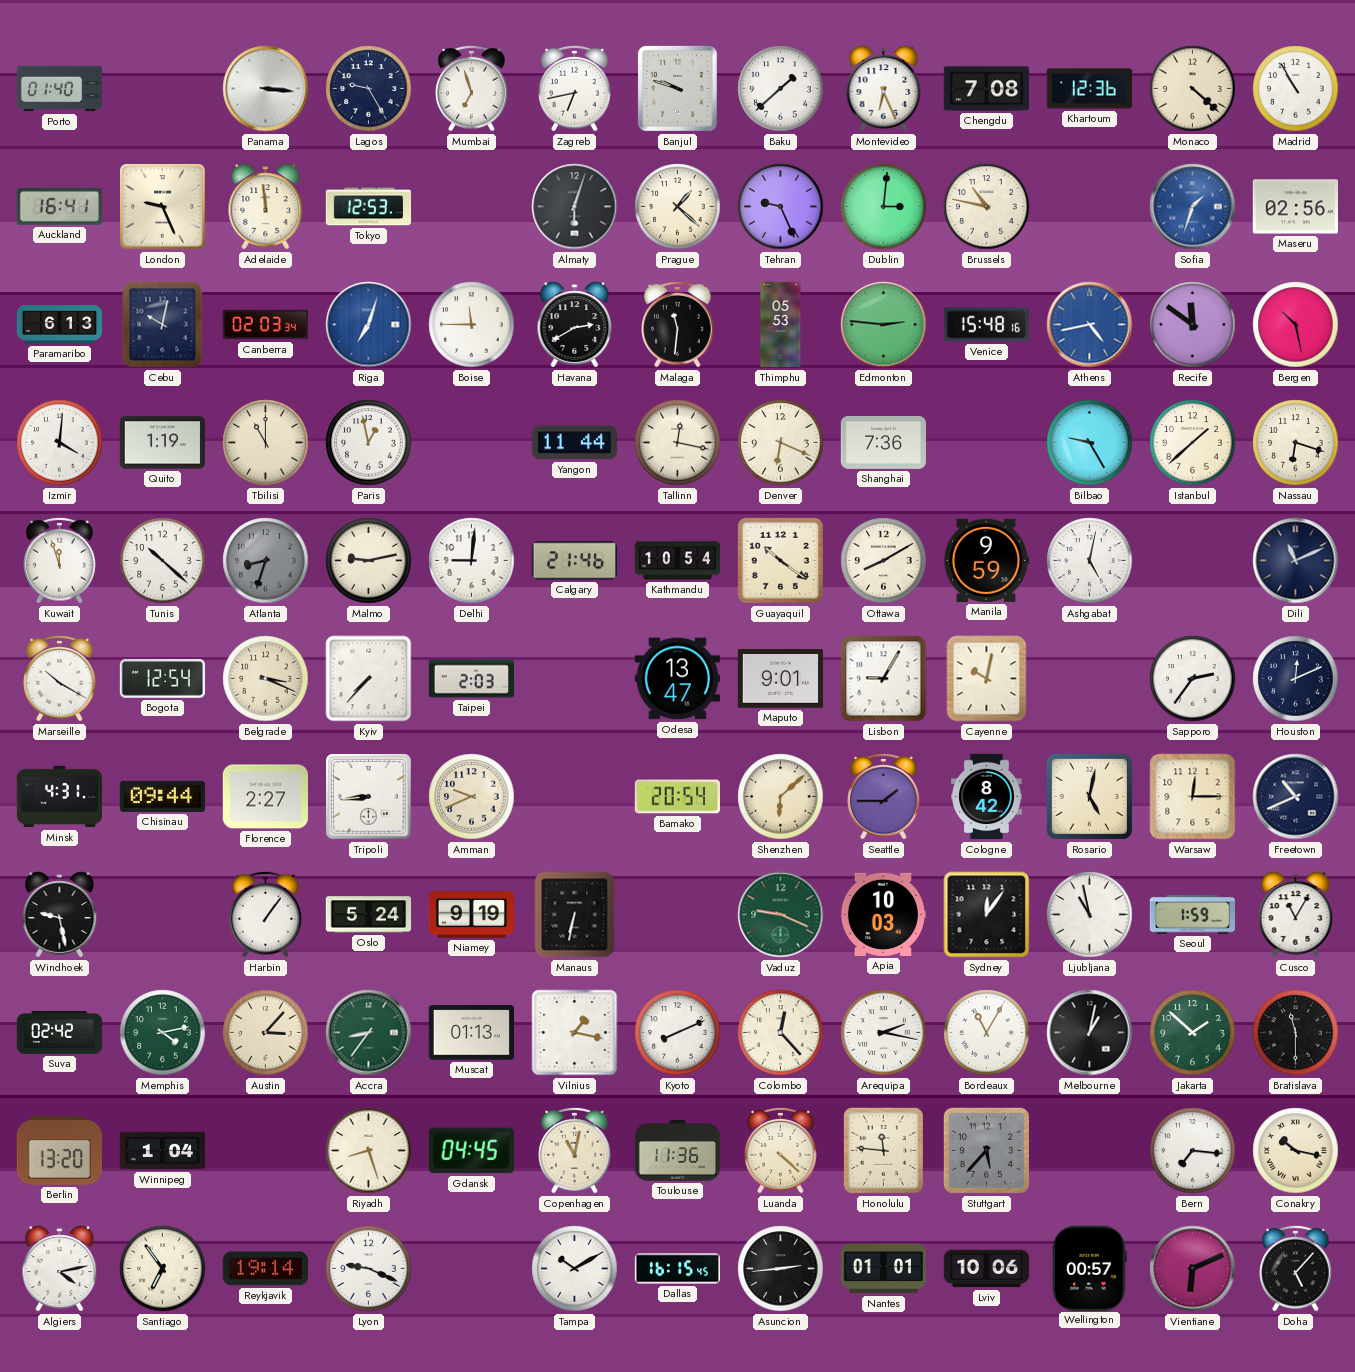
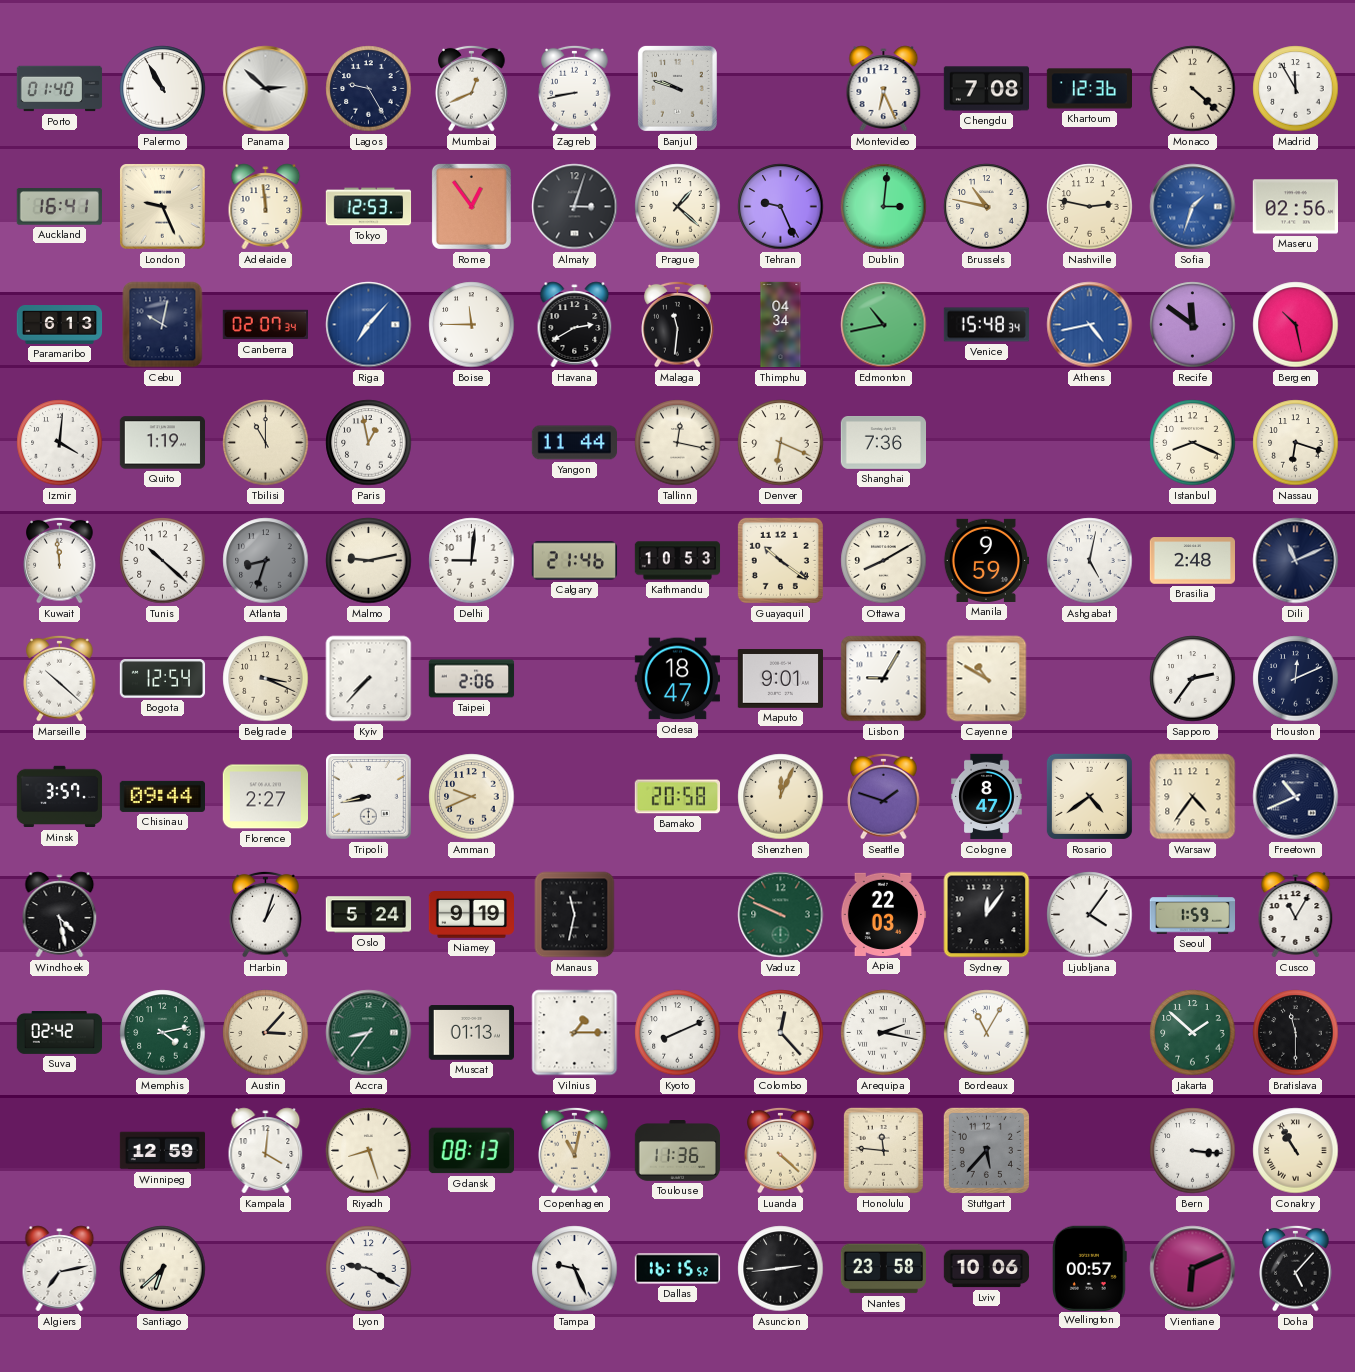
Palermo: none -> 10:55 (163, 89)
Panama: 3:16 -> 2:52 (266, 89)
Mumbai: 6:57 -> 12:41 (472, 88)
Zagreb: 6:43 -> 8:43 (575, 88)
Baku: 1:38 -> none (781, 89)
Madrid: 10:55 -> 11:55 (1296, 89)
Rome: none -> 12:54 (471, 206)
Almaty: 6:03 -> 3:03 (575, 207)
Nashville: none -> 2:47 (1090, 207)
Canberra: 02:03 -> 02:07 (265, 325)
Riga: 7:03 -> 7:07 (369, 325)
Thimphu: 05:53 -> 04:34 (781, 325)
Edmonton: 2:46 -> 10:43 (884, 325)
Venice: 15:48:16 -> 15:48:34 (987, 325)
Bilbao: 9:25 -> none (1090, 443)
Istanbul: 1:38 -> 8:19 (1193, 443)
Kuwait: 11:57 -> 11:59 (60, 560)
Kathmandu: 10:54 -> 10:53 (678, 561)
Brasilia: none -> 2:48 (1192, 561)
Marseille: 10:20 -> 10:22 (60, 678)
Taipei: 2:03 -> 2:06 (472, 679)
Odesa: 13:47 -> 18:47 (677, 679)
Cayenne: 10:02 -> 10:50 (987, 679)
Minsk: 4:31 -> 3:57 (60, 797)
Tripoli: 8:44 -> 8:43 (369, 797)
Bamako: 20:54 -> 20:58 (677, 797)
Shenzhen: 6:08 -> 12:04 (781, 797)
Seattle: 1:45 -> 1:48 (884, 796)
Cologne: 8:42 -> 8:47 (987, 797)
Rosario: 5:02 -> 4:39 (1089, 796)
Warsaw: 12:15 -> 4:36 (1193, 797)
Windhoek: 9:28 -> 4:28 (60, 915)
Harbin: 1:06 -> 1:03 (266, 914)
Manaus: 6:32 -> 11:32 (575, 915)
Vaduz: 9:19 -> 9:49 (781, 915)
Apia: 10:03 -> 22:03 (882, 914)
Ljubljana: 10:58 -> 4:06 (1090, 915)
Vilnius: 1:17 -> 1:15 (575, 1033)
Melbourne: 1:02 -> none (1090, 1033)
Berlin: 13:20 -> none (59, 1151)
Winnipeg: 1:04 -> 12:59 (163, 1151)
Kampala: none -> 4:01 (266, 1151)
Gdansk: 04:45 -> 08:13 (471, 1151)
Bern: 7:16 -> 3:16 (1193, 1151)
Conakry: 10:17 -> 10:55 (1296, 1151)
Algiers: 4:13 -> 7:13 (60, 1269)
Santiago: 6:54 -> 6:38 (163, 1269)
Reykjavik: 19:14 -> none (265, 1269)
Lyon: 9:19 -> 9:20 (369, 1269)
Tampa: 10:10 -> 9:26 (575, 1269)
Dallas: 16:15:45 -> 16:15:52 (678, 1269)
Nantes: 01:01 -> 23:58 (883, 1269)
